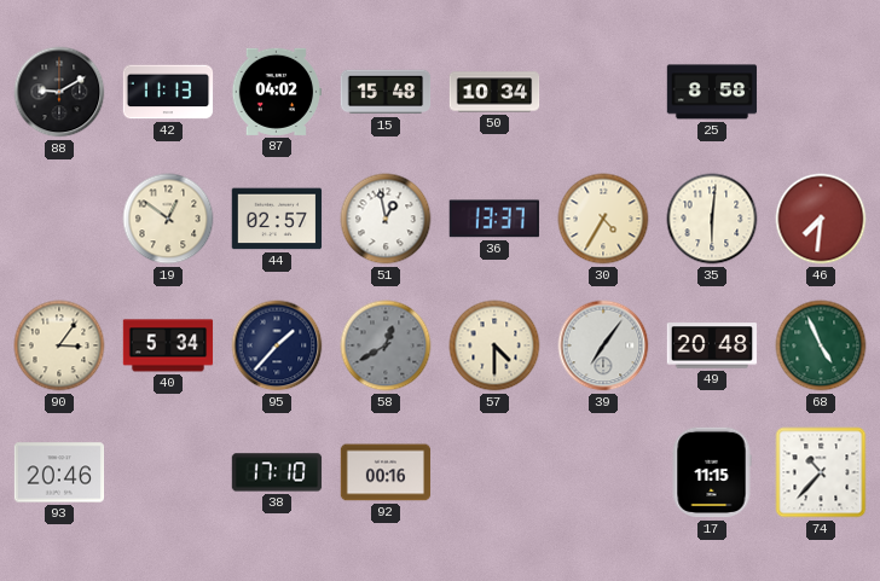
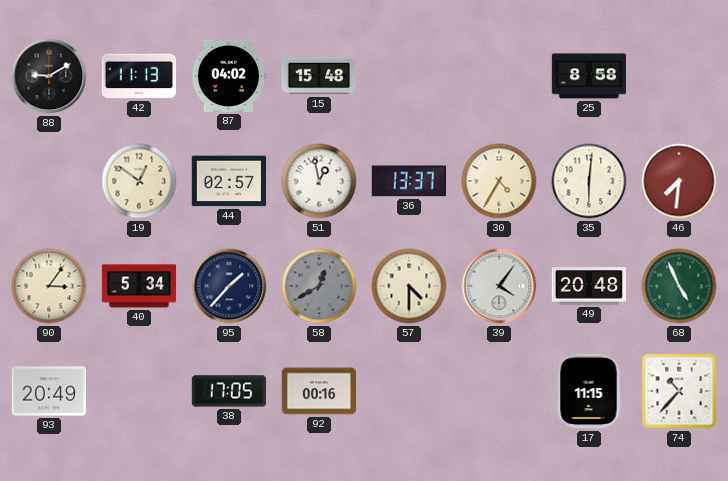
50: 10:34 -> none (494, 92)
39: 7:06 -> 4:06 (499, 286)
93: 20:46 -> 20:49 (49, 391)
38: 17:10 -> 17:05 (229, 391)
